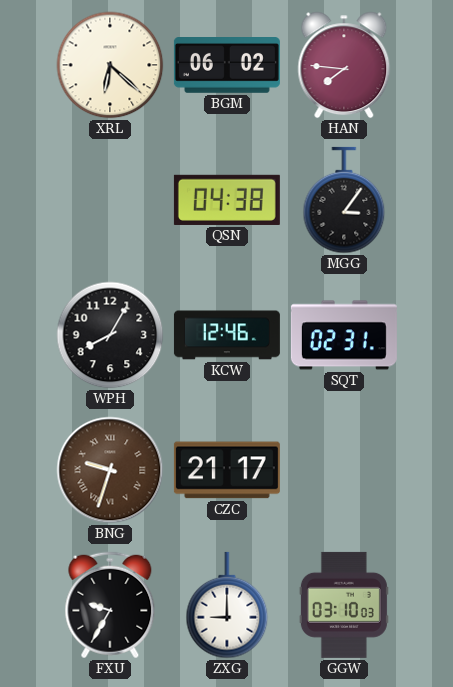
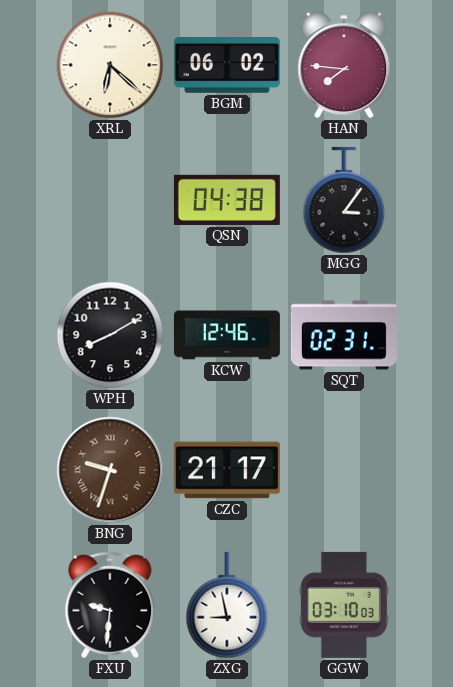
WPH: 8:05 -> 8:10 (110, 335)
FXU: 9:35 -> 9:31 (110, 605)
ZXG: 9:00 -> 8:58 (227, 605)
